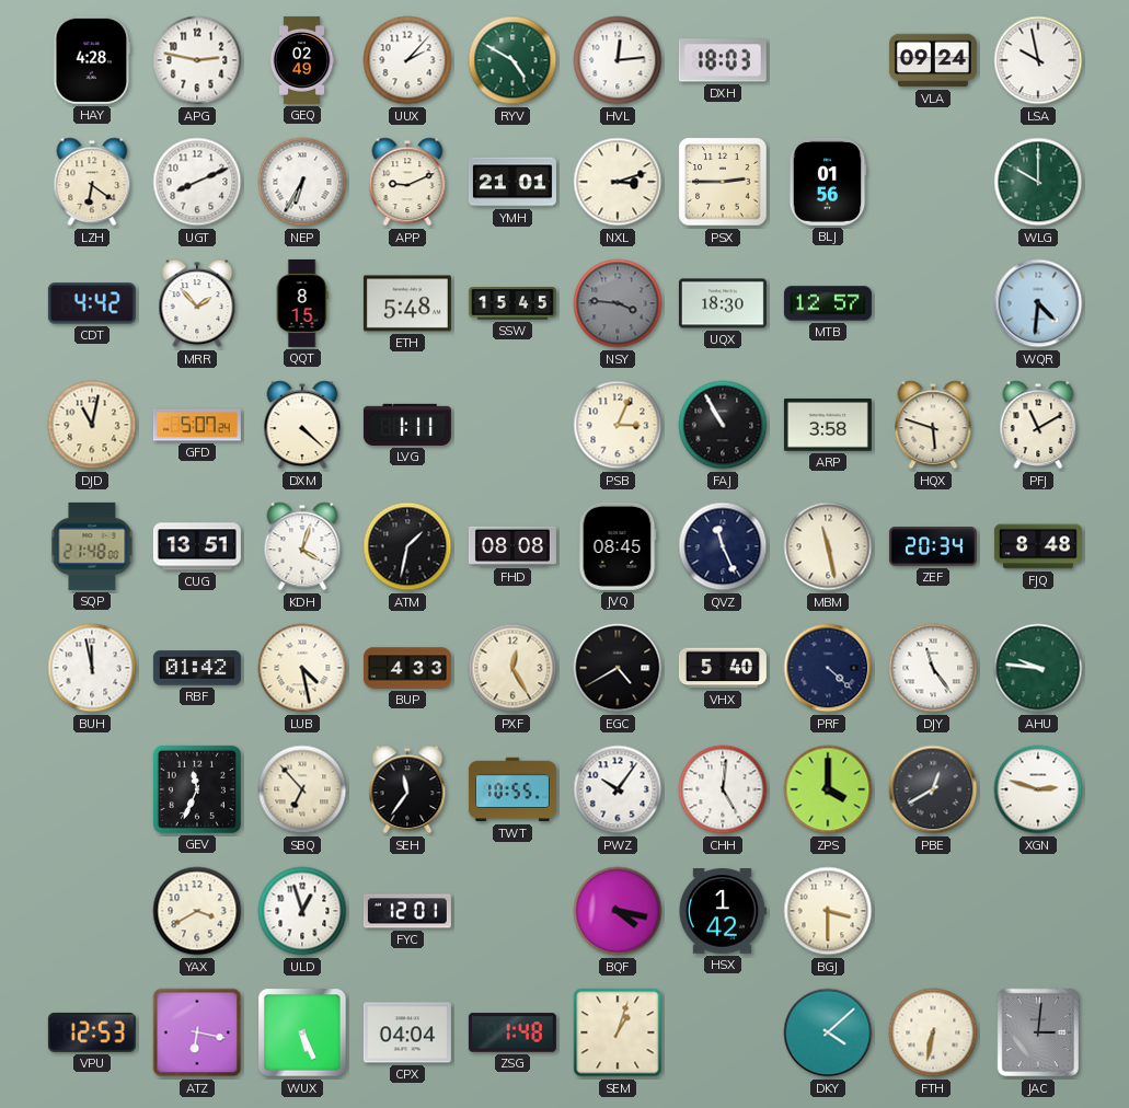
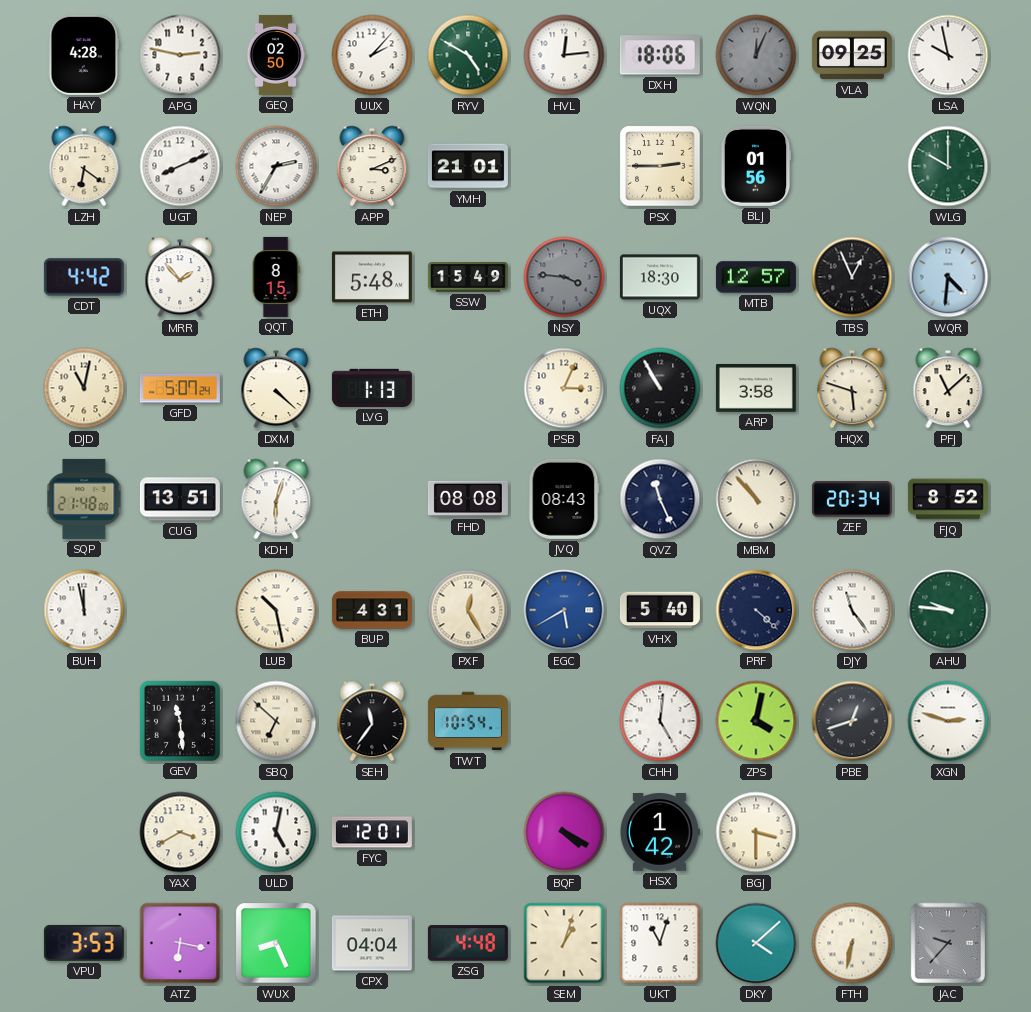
GEQ: 02:49 -> 02:50 (276, 55)
DXH: 18:03 -> 18:06 (660, 55)
WQN: none -> 12:04 (756, 55)
VLA: 09:24 -> 09:25 (852, 55)
NEP: 6:35 -> 2:35 (276, 166)
APP: 9:11 -> 3:11 (372, 166)
NXL: 3:12 -> none (618, 182)
SSW: 15:45 -> 15:49 (468, 277)
TBS: none -> 12:56 (852, 277)
LVG: 1:11 -> 1:13 (372, 388)
PFJ: 11:10 -> 11:08 (948, 388)
KDH: 4:03 -> 6:03 (276, 499)
ATM: 1:32 -> none (407, 546)
JVQ: 08:45 -> 08:43 (564, 499)
MBM: 11:28 -> 10:53 (756, 499)
FJQ: 8:48 -> 8:52 (948, 499)
RBF: 01:42 -> none (197, 668)
LUB: 4:28 -> 10:28 (276, 610)
BUP: 4:33 -> 4:31 (372, 610)
EGC: 4:40 -> 5:40 (564, 610)
EGC dial: black -> blue (564, 610)
GEV: 11:34 -> 11:29 (180, 721)
SBQ: 6:53 -> 6:52 (276, 721)
TWT: 10:55 -> 10:54 (468, 721)
PWZ: 10:06 -> none (618, 789)
ZPS: 4:00 -> 4:02 (756, 721)
PBE: 12:40 -> 12:42 (852, 721)
ULD: 12:57 -> 5:02 (276, 832)
BQF: 4:17 -> 4:20 (564, 832)
VPU: 12:53 -> 3:53 (84, 943)
WUX: 5:26 -> 8:26 (276, 943)
ZSG: 1:48 -> 4:48 (468, 943)
UKT: none -> 11:03 (660, 943)
JAC: 3:01 -> 9:37 (948, 943)
